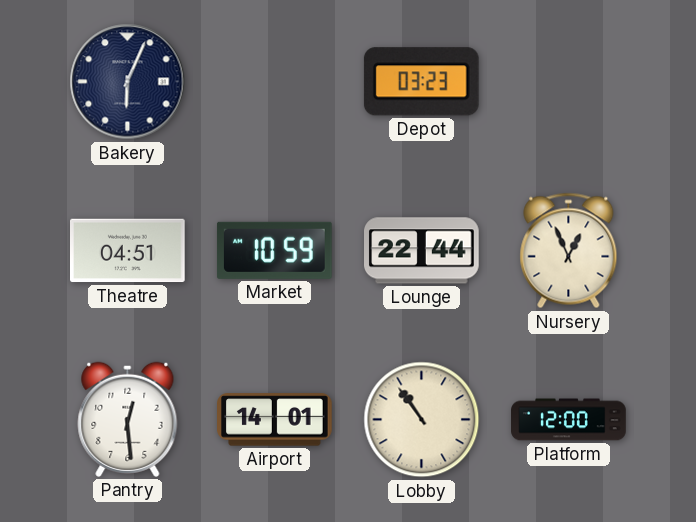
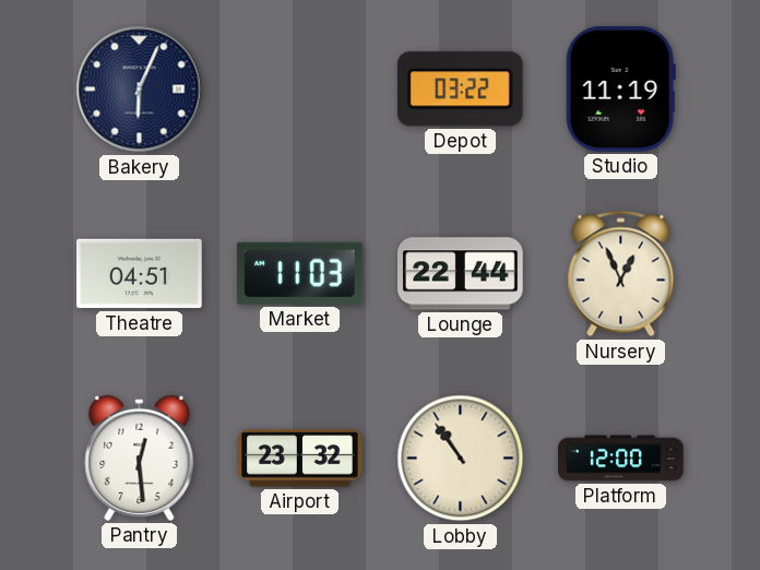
Depot: 03:23 -> 03:22 (460, 90)
Studio: none -> 11:19 (620, 90)
Market: 10:59 -> 11:03 (299, 273)
Airport: 14:01 -> 23:32 (300, 459)
